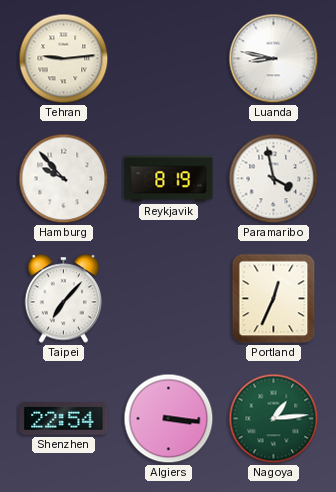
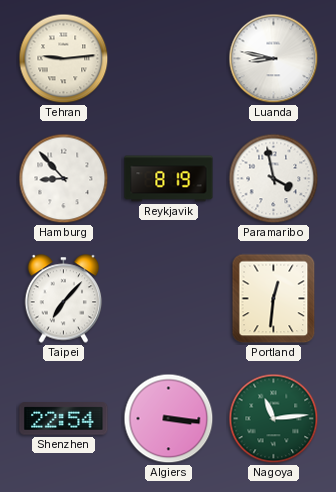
Hamburg: 9:53 -> 8:53 (64, 179)
Portland: 12:34 -> 12:31 (274, 299)
Nagoya: 1:14 -> 11:14 (274, 419)
